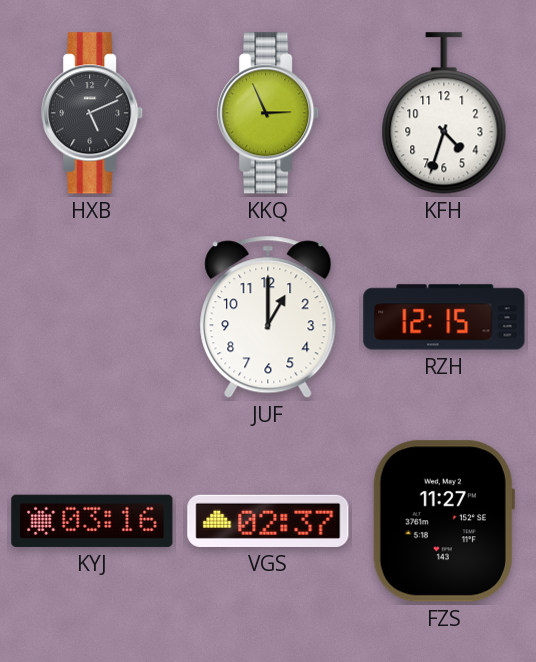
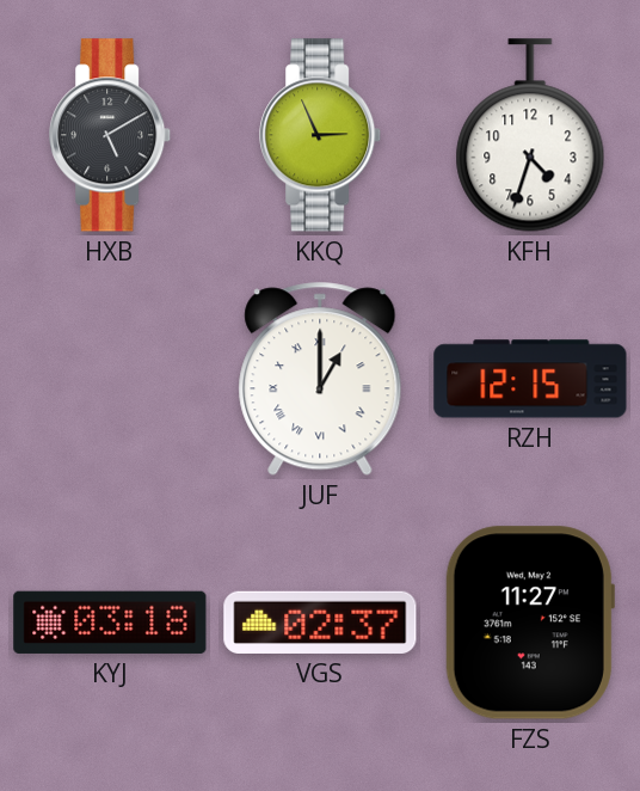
HXB: 5:11 -> 5:10 (111, 135)
JUF numerals: Arabic -> Roman (320, 379)
KYJ: 03:16 -> 03:18 (110, 623)
